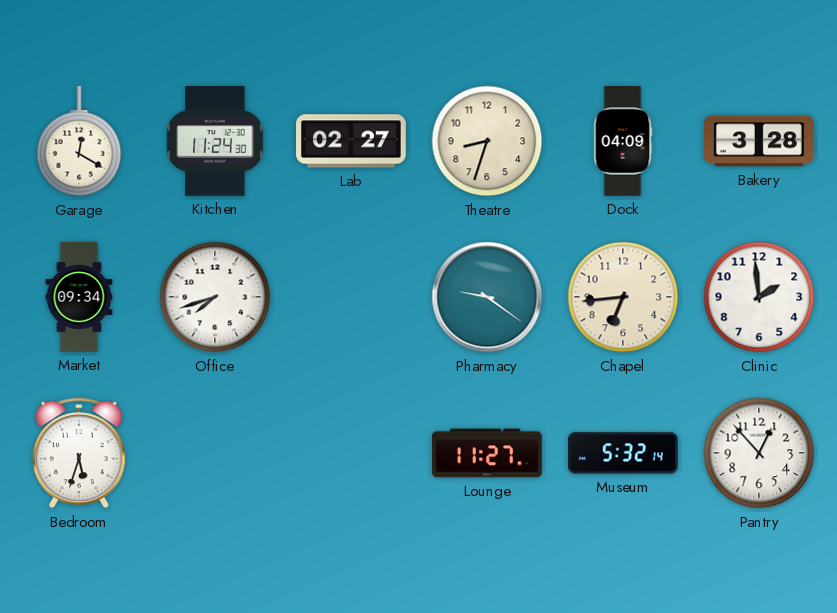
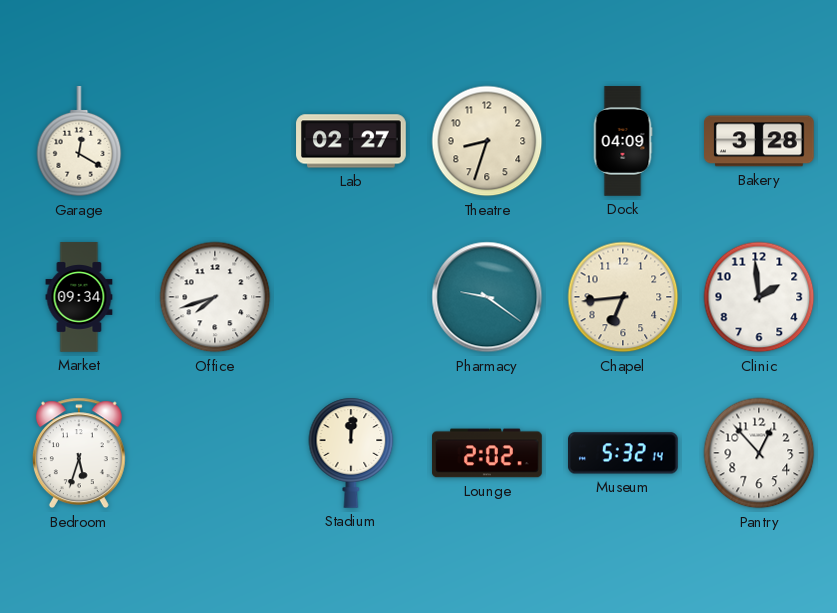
Kitchen: 11:24 -> none (215, 142)
Stadium: none -> 12:01 (351, 453)
Lounge: 11:27 -> 2:02 (487, 453)
